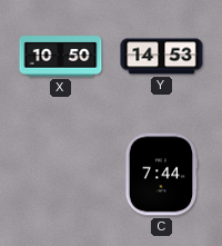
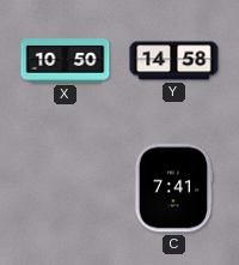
Y: 14:53 -> 14:58 (174, 61)
C: 7:44 -> 7:41 (173, 188)
